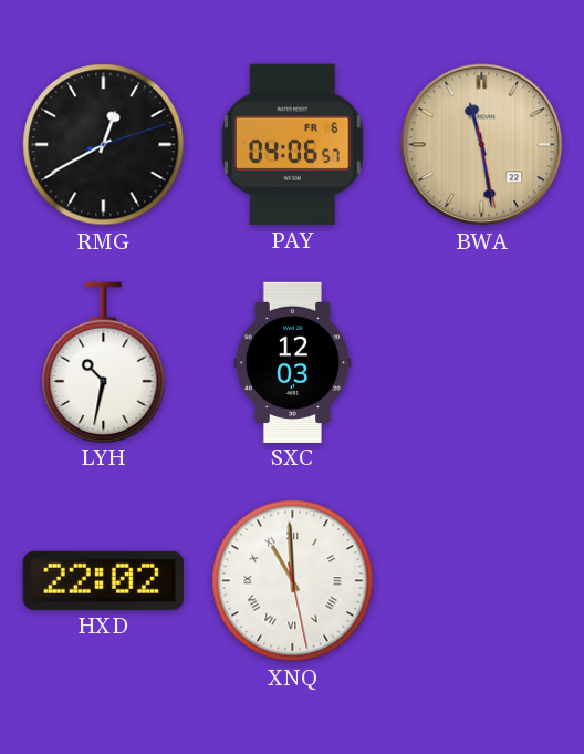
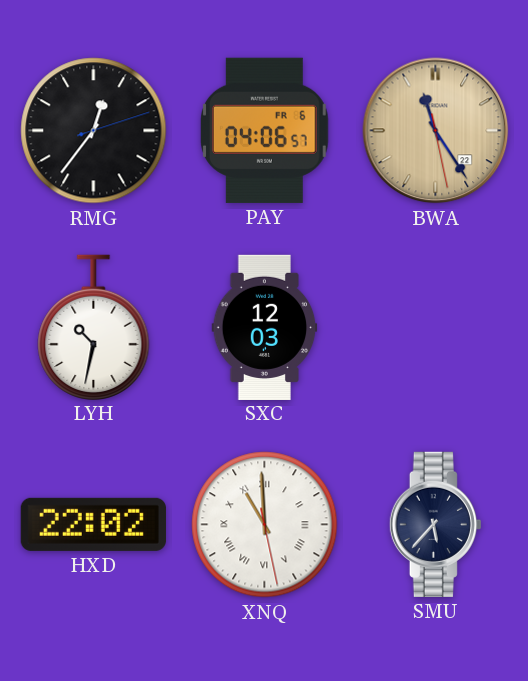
RMG: 12:40 -> 12:36 (94, 131)
BWA: 11:28 -> 11:24 (436, 131)
SMU: none -> 5:37 (435, 524)
